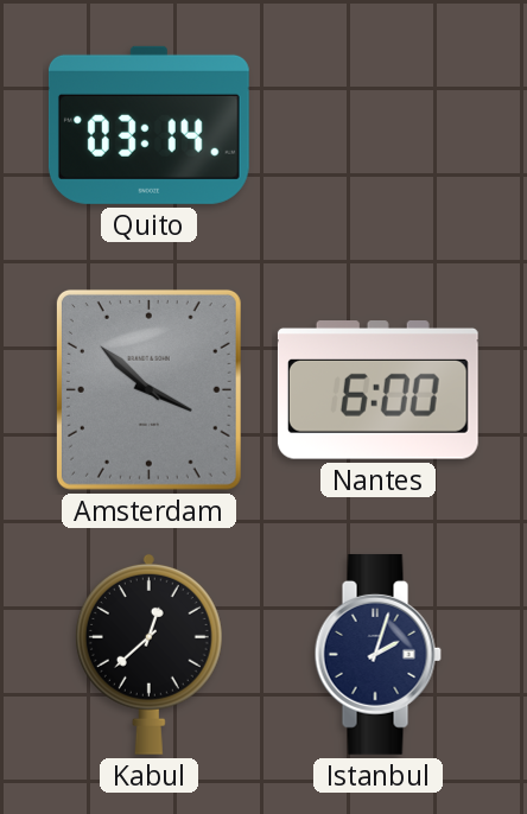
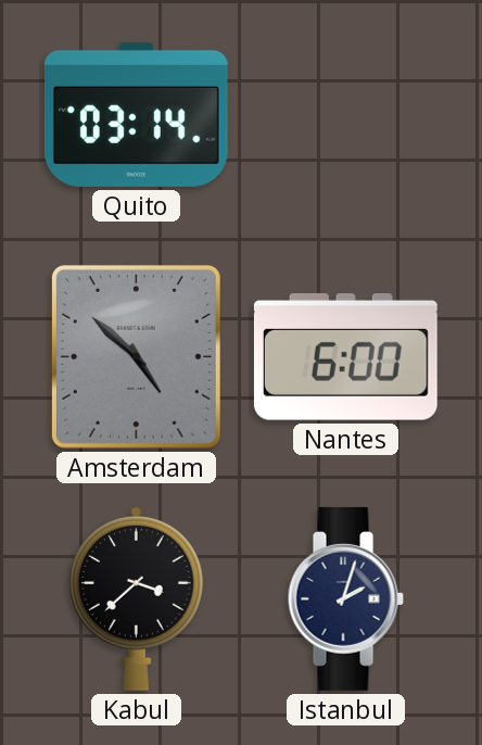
Amsterdam: 3:52 -> 4:52 (136, 356)
Kabul: 12:38 -> 3:38 (136, 598)
